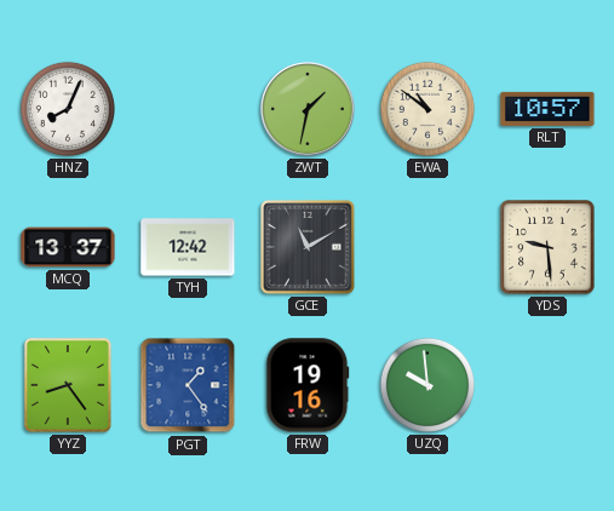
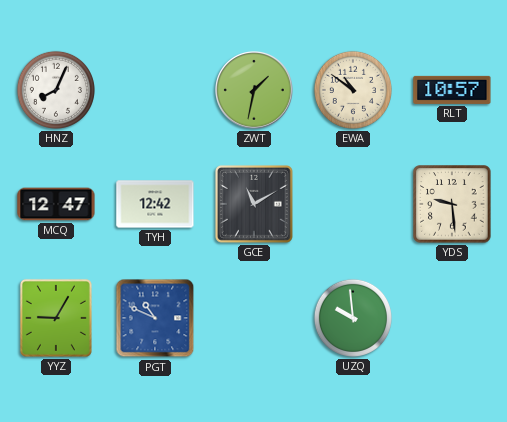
MCQ: 13:37 -> 12:47 (56, 204)
YYZ: 8:24 -> 9:05 (56, 318)
PGT: 1:24 -> 10:49 (155, 318)
FRW: 19:16 -> none (308, 385)
